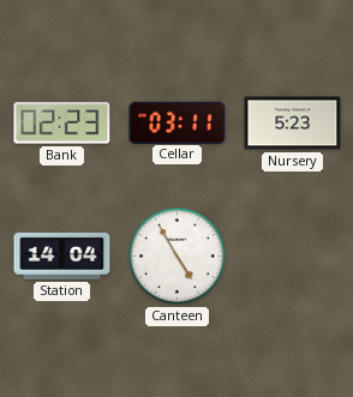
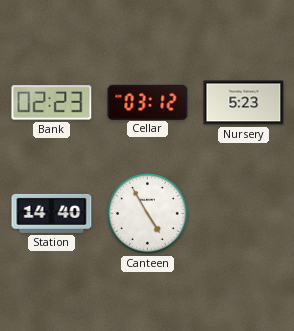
Cellar: 03:11 -> 03:12 (148, 102)
Station: 14:04 -> 14:40 (52, 213)
